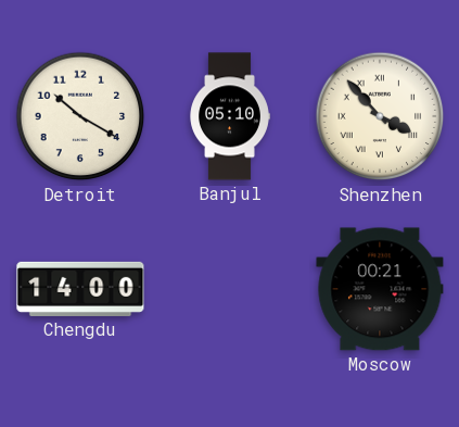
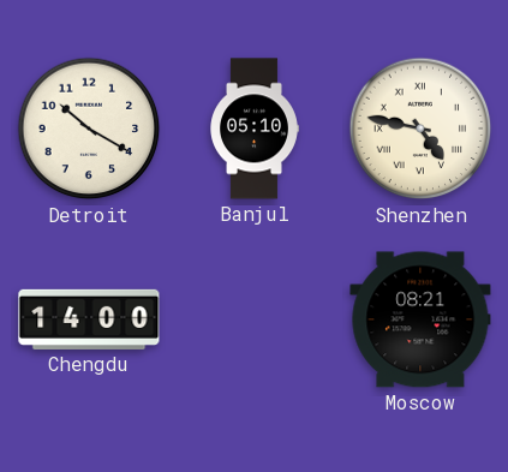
Shenzhen: 3:53 -> 4:47 (420, 129)
Moscow: 00:21 -> 08:21 (420, 319)
